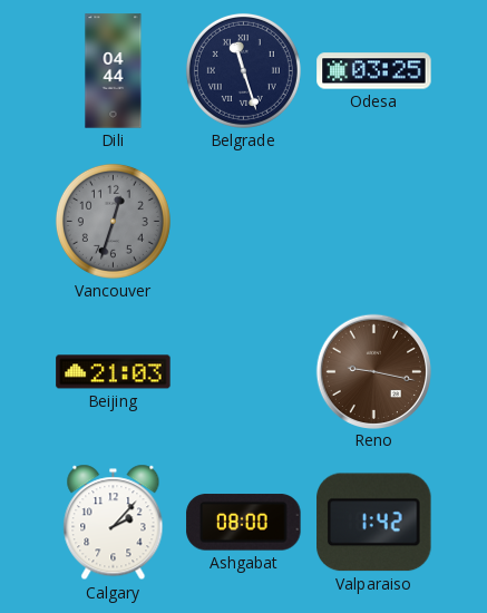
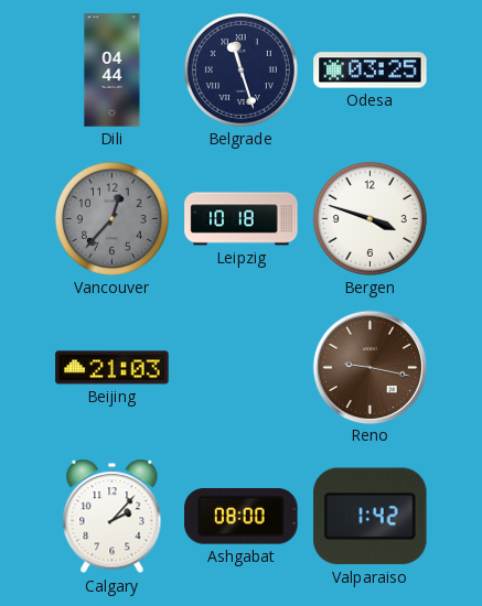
Vancouver: 12:33 -> 12:37 (111, 218)
Leipzig: none -> 10:18 (242, 219)
Bergen: none -> 3:48 (369, 218)
